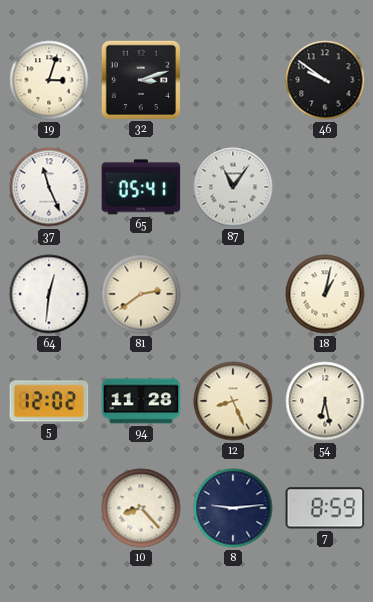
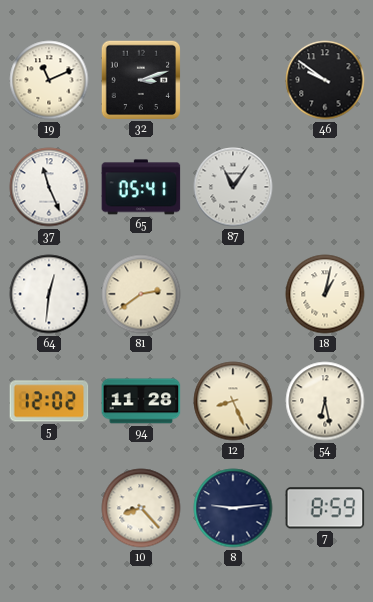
19: 3:03 -> 11:11 (49, 80)
